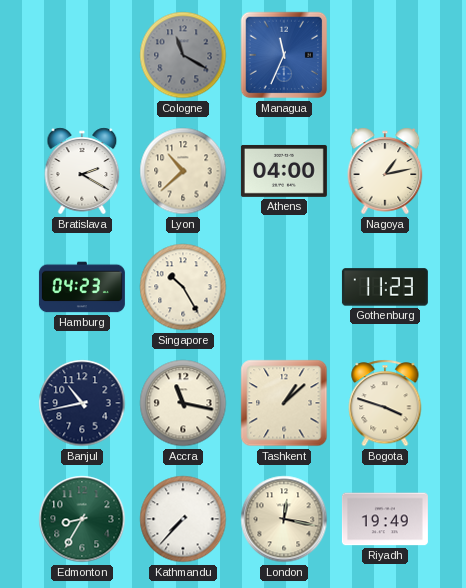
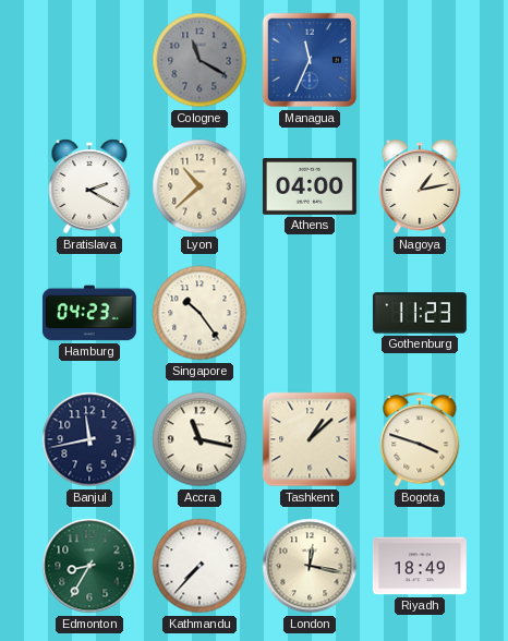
Singapore: 10:25 -> 10:24 (199, 313)
Banjul: 10:43 -> 11:43 (89, 439)
Riyadh: 19:49 -> 18:49 (420, 566)
